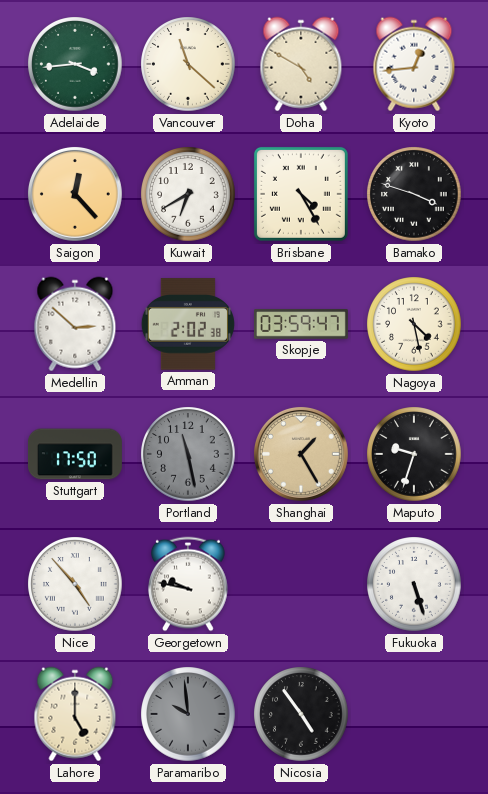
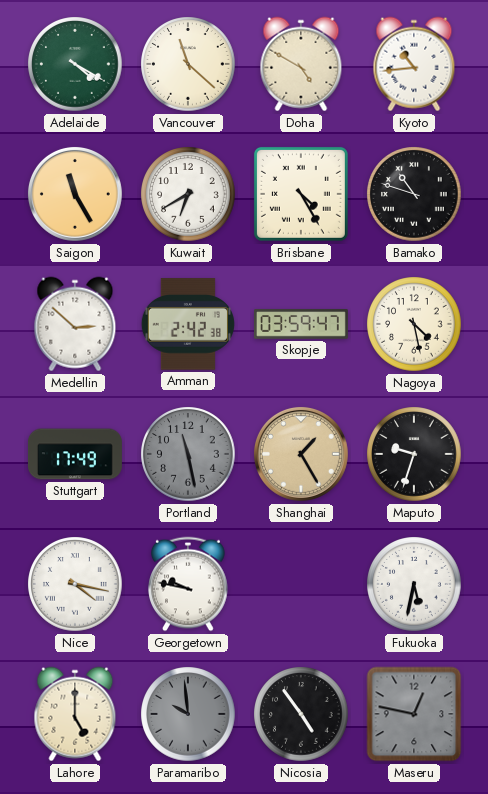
Adelaide: 3:44 -> 4:20 (75, 64)
Kyoto: 12:44 -> 10:44 (414, 64)
Saigon: 12:23 -> 11:25 (75, 194)
Bamako: 3:48 -> 10:48 (414, 194)
Amman: 2:02 -> 2:42 (188, 324)
Stuttgart: 17:50 -> 17:49 (75, 454)
Nice: 4:53 -> 4:17 (75, 584)
Fukuoka: 5:27 -> 5:32 (414, 584)
Maseru: none -> 12:47 (414, 714)
